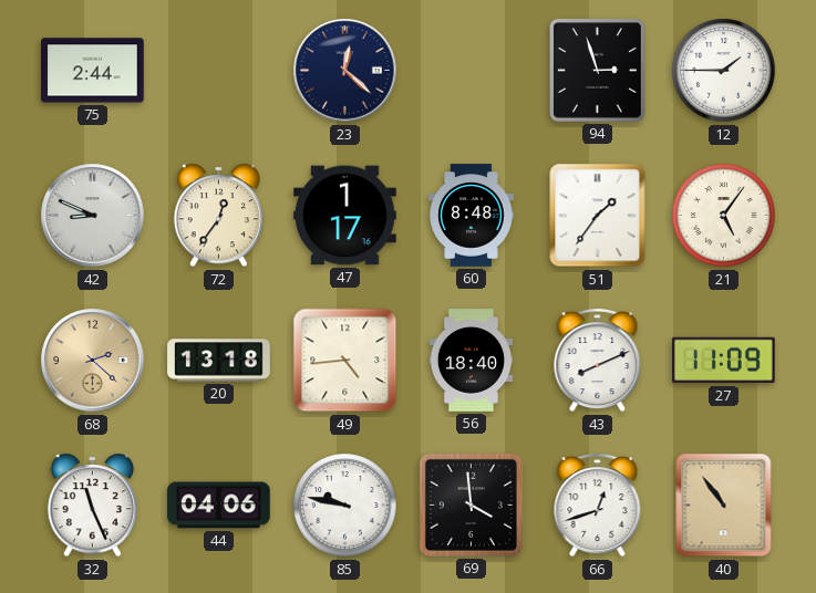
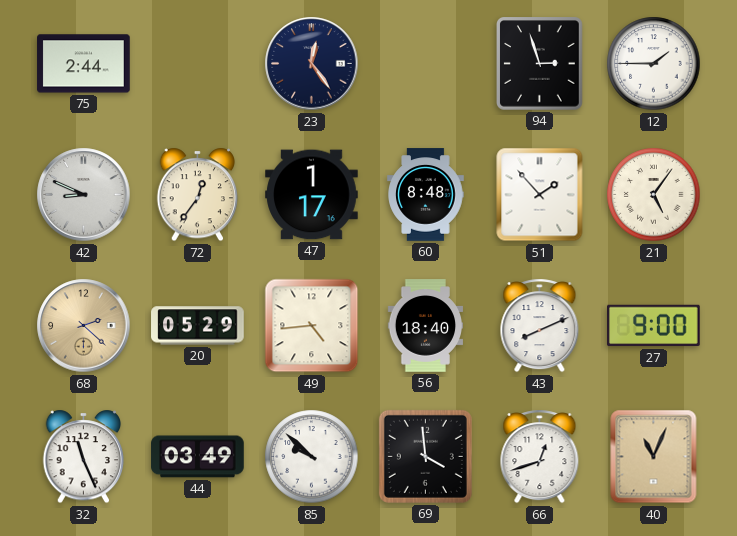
23: 12:22 -> 12:24 (312, 64)
51: 1:36 -> 1:53 (540, 195)
20: 13:18 -> 05:29 (198, 326)
27: 11:09 -> 9:00 (654, 326)
44: 04:06 -> 03:49 (198, 457)
85: 9:47 -> 9:52 (312, 457)
40: 10:54 -> 11:04 (654, 457)
